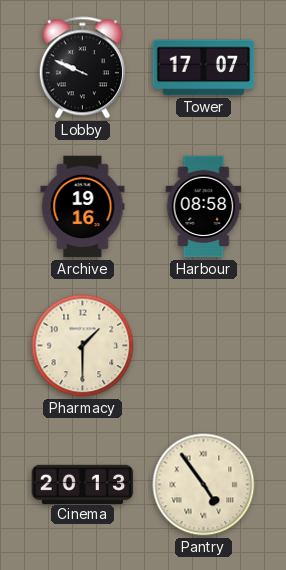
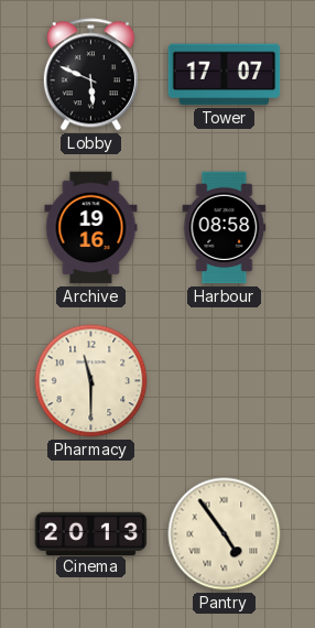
Lobby: 9:49 -> 5:49 (90, 75)
Pharmacy: 1:30 -> 11:30 (91, 381)
